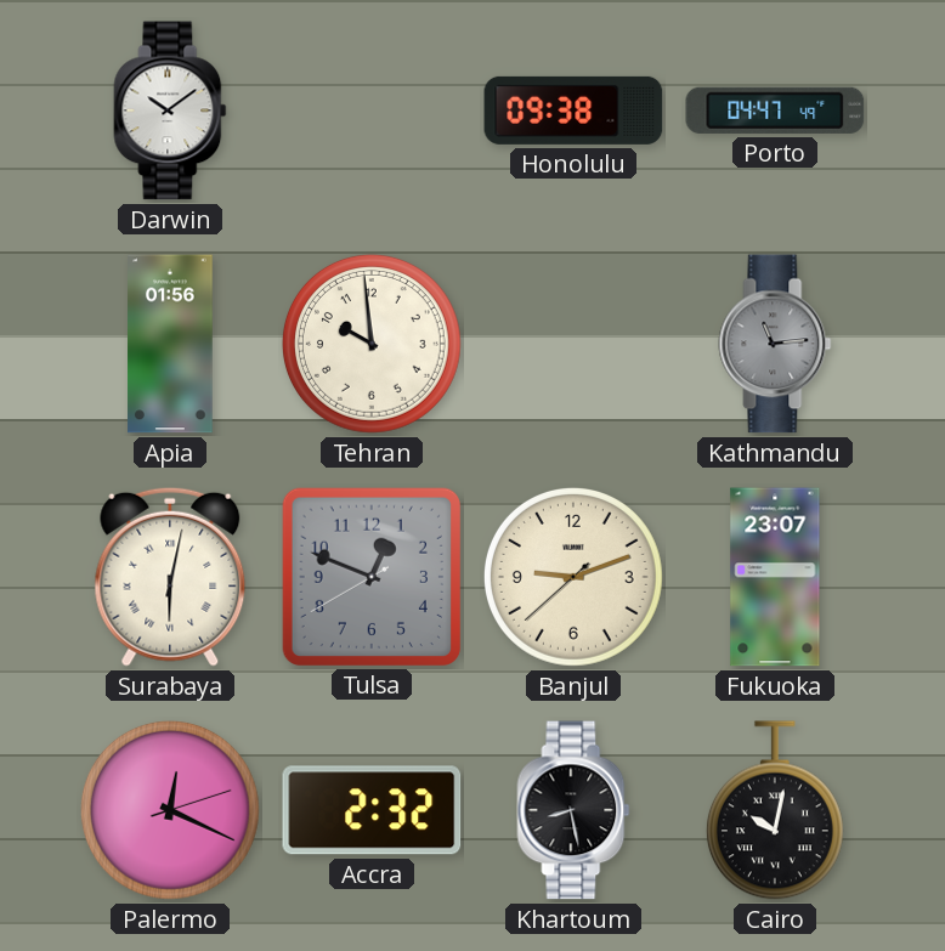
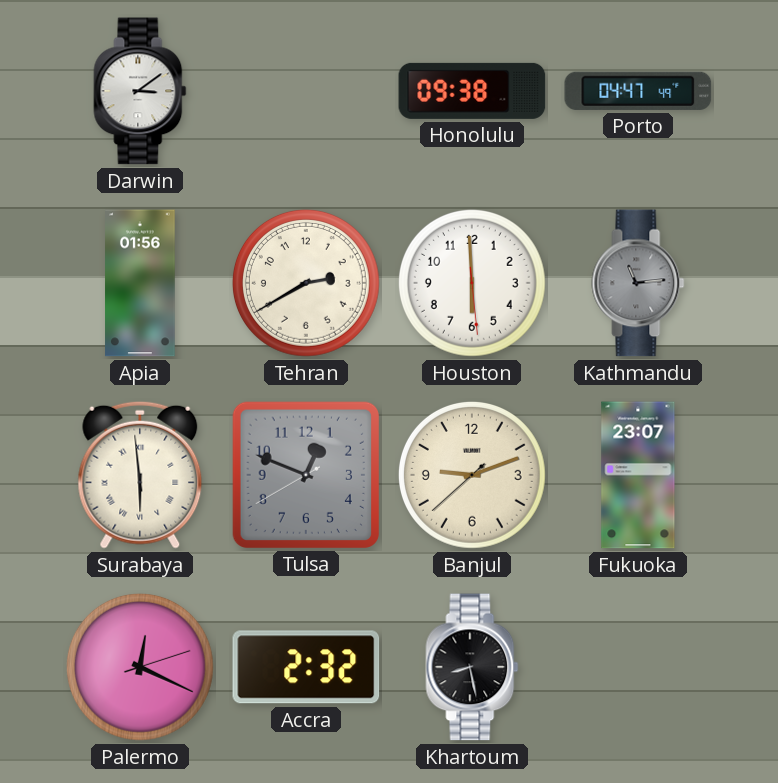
Darwin: 10:09 -> 3:09 (140, 91)
Tehran: 9:59 -> 2:40 (306, 283)
Houston: none -> 5:59 (472, 283)
Surabaya: 6:02 -> 5:59 (140, 475)
Cairo: 10:02 -> none (775, 810)
